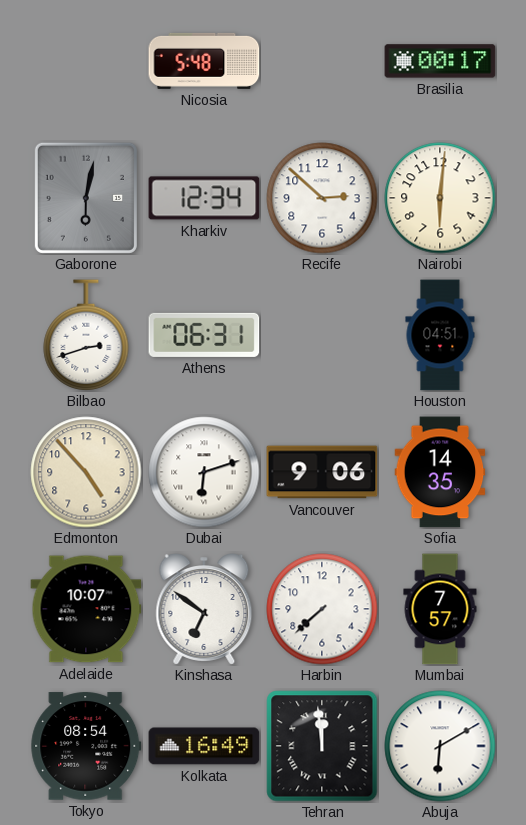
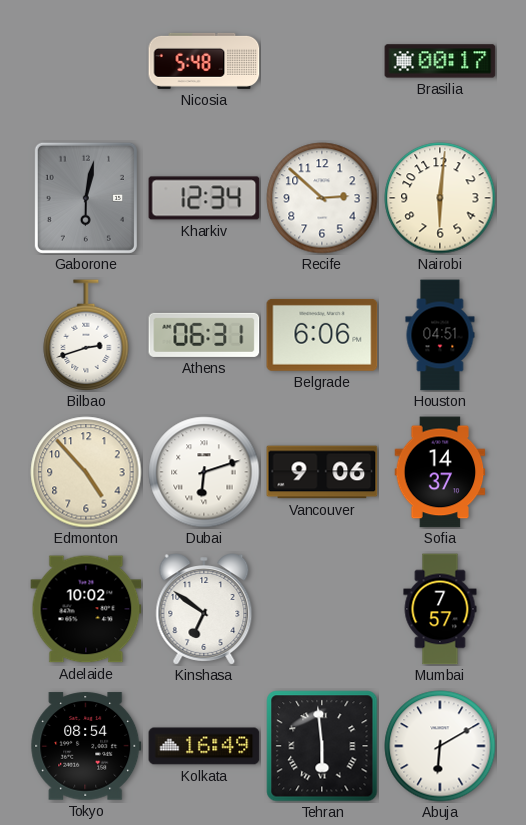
Belgrade: none -> 6:06 (322, 335)
Sofia: 14:35 -> 14:37 (440, 472)
Adelaide: 10:07 -> 10:02 (86, 609)
Harbin: 7:38 -> none (322, 609)
Tehran: 11:59 -> 5:59 (322, 746)
